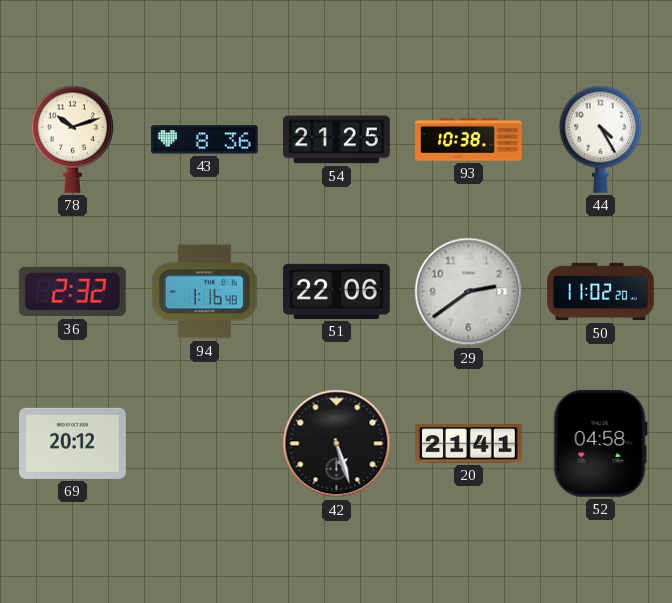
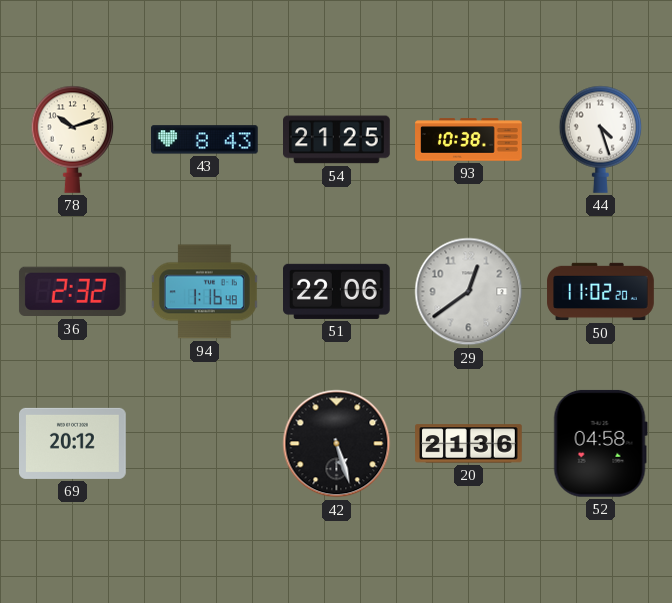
43: 8:36 -> 8:43 (205, 140)
44: 4:25 -> 4:27 (601, 139)
29: 2:39 -> 12:39 (469, 292)
20: 21:41 -> 21:36 (469, 444)
